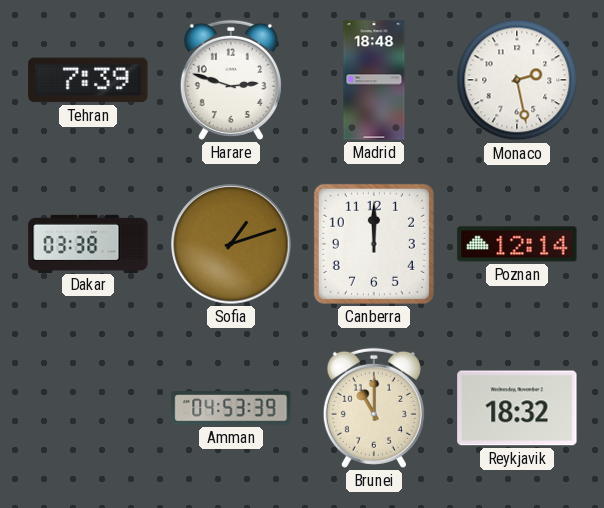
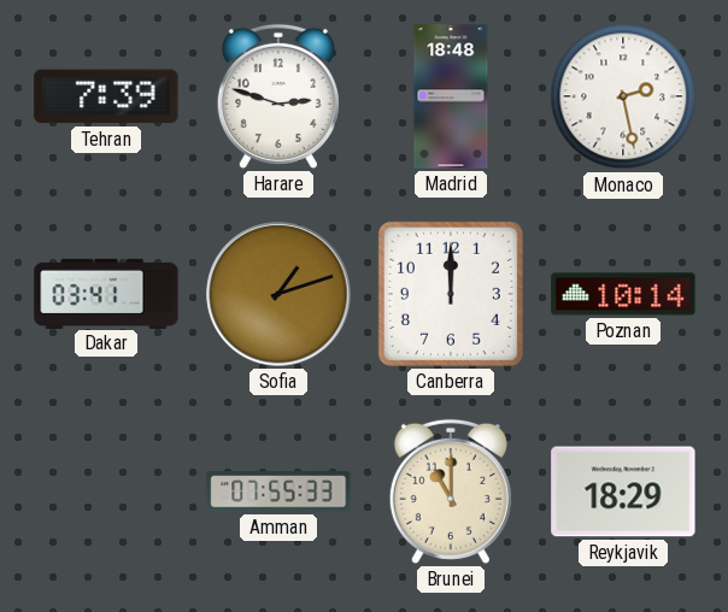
Dakar: 03:38 -> 03:41 (106, 293)
Poznan: 12:14 -> 10:14 (623, 294)
Amman: 04:53 -> 07:55 (278, 492)
Reykjavik: 18:32 -> 18:29 (623, 492)
